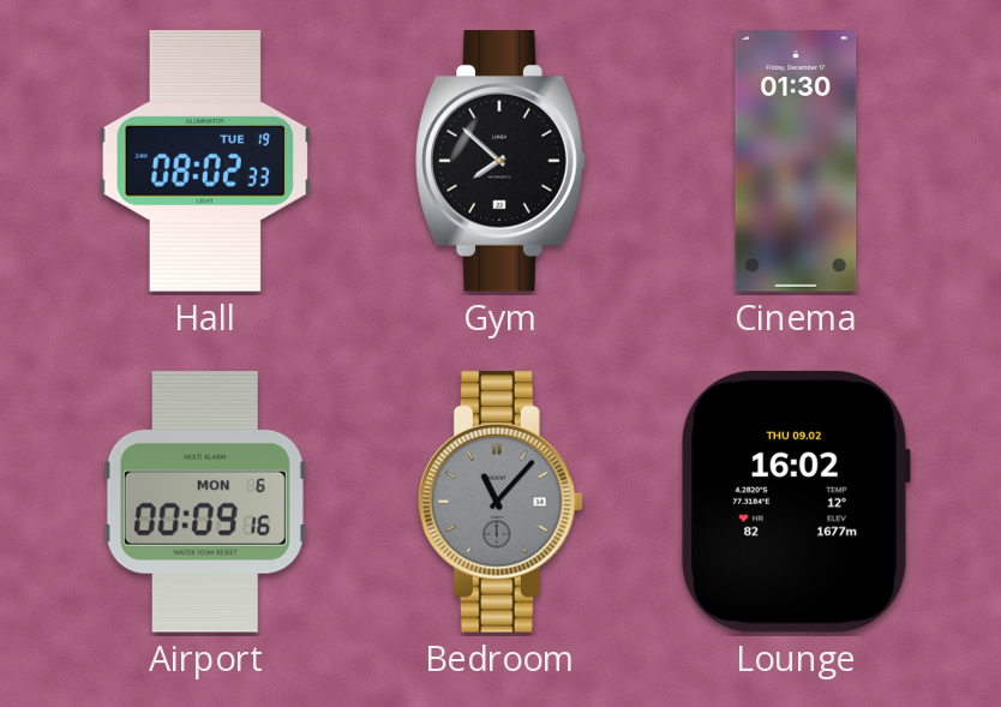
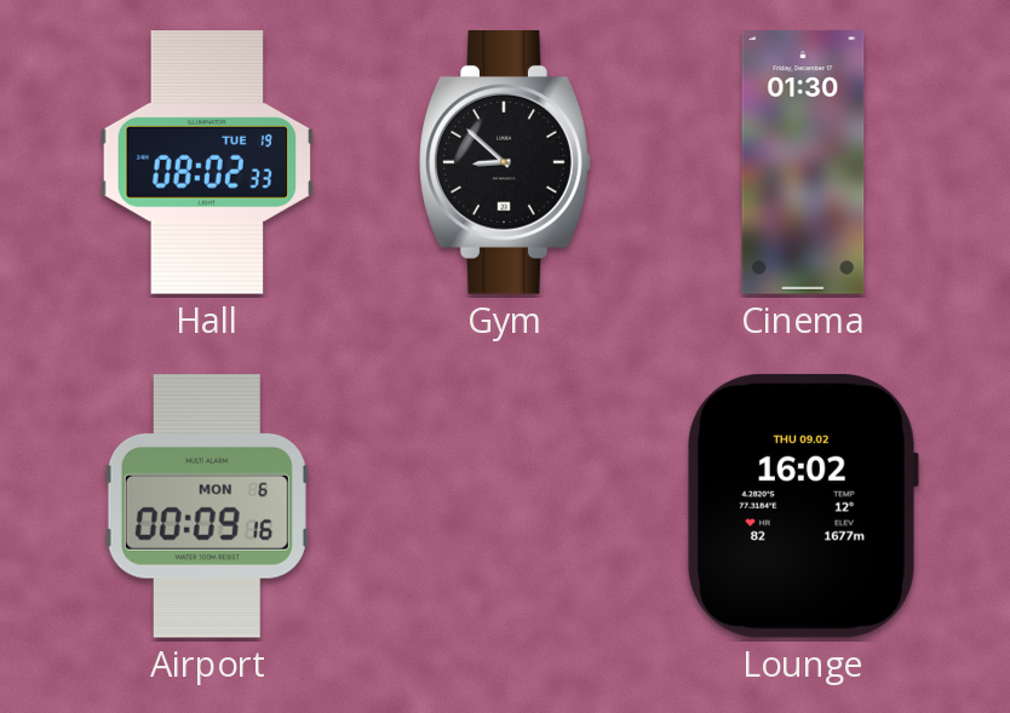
Gym: 7:52 -> 8:52 (505, 163)
Bedroom: 11:07 -> none (501, 503)
